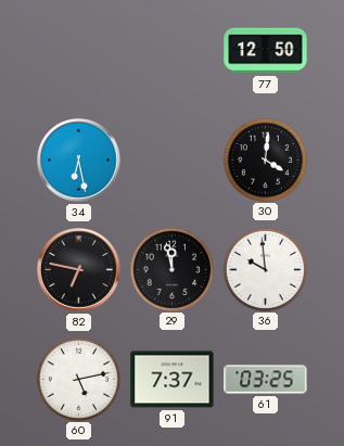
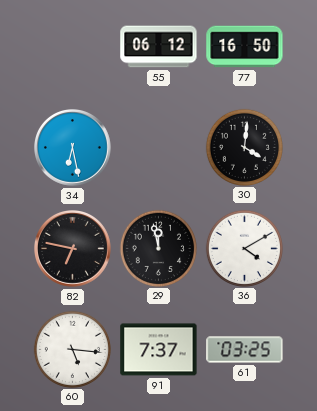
55: none -> 06:12 (159, 47)
77: 12:50 -> 16:50 (245, 47)
36: 9:59 -> 4:10 (244, 248)
60: 5:13 -> 5:16 (72, 349)
